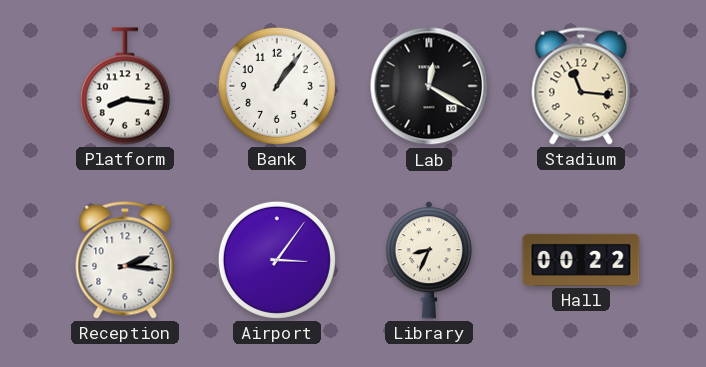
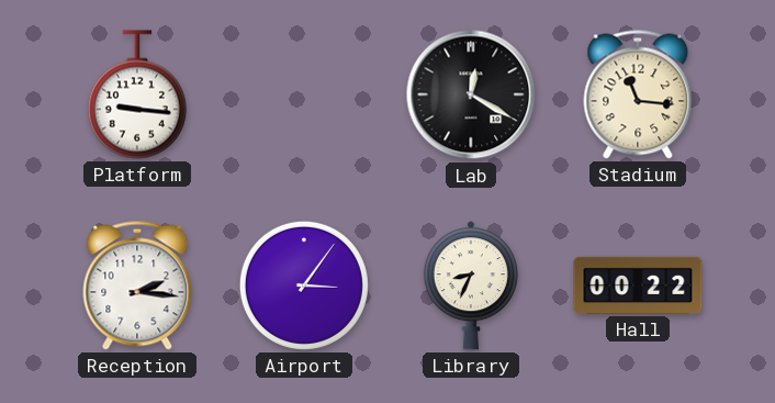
Platform: 8:16 -> 9:16 (137, 94)
Bank: 1:06 -> none (277, 86)
